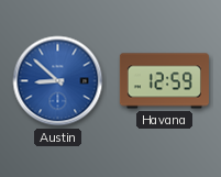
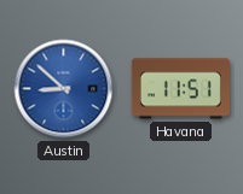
Havana: 12:59 -> 11:51 (180, 89)
